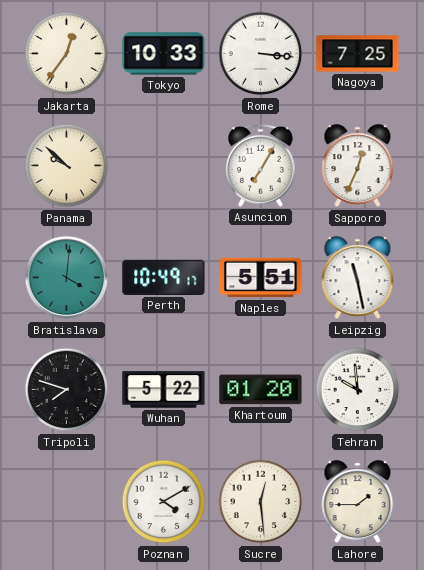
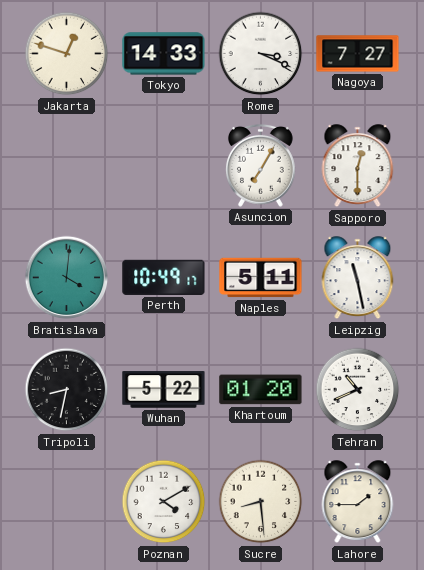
Jakarta: 12:36 -> 12:48 (67, 54)
Tokyo: 10:33 -> 14:33 (164, 54)
Rome: 3:16 -> 3:19 (261, 54)
Nagoya: 7:25 -> 7:27 (358, 54)
Panama: 9:52 -> none (67, 166)
Sapporo: 12:34 -> 12:30 (358, 166)
Naples: 5:51 -> 5:11 (261, 278)
Tripoli: 7:48 -> 8:32 (67, 390)
Tehran: 9:59 -> 10:41 (358, 390)
Sucre: 12:29 -> 8:29 (261, 502)
